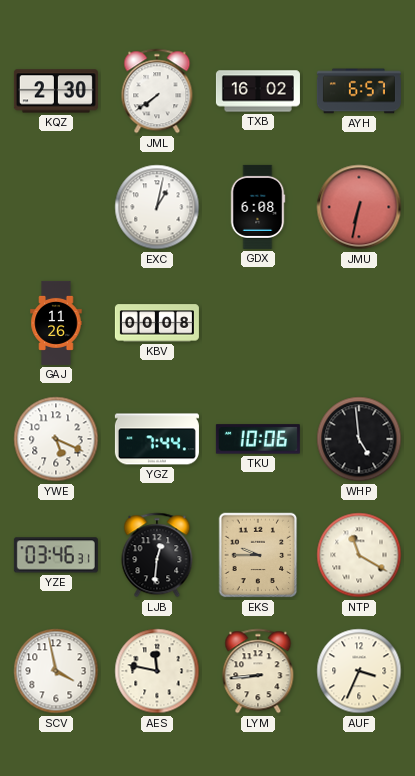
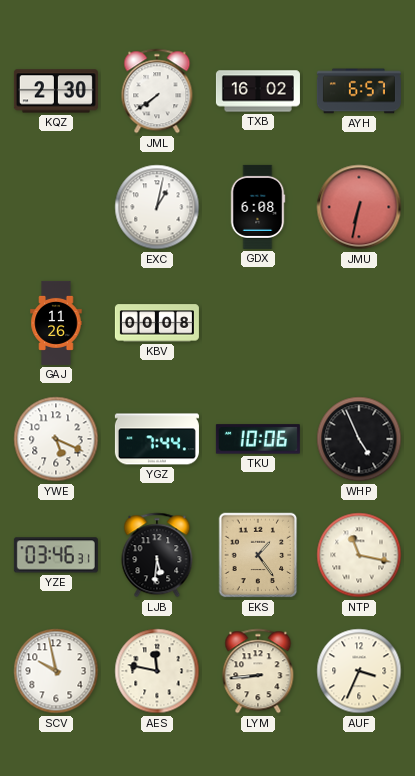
WHP: 4:59 -> 4:56 (359, 439)
LJB: 12:31 -> 5:31 (157, 555)
EKS: 9:45 -> 1:24 (258, 555)
NTP: 11:20 -> 11:17 (359, 555)
SCV: 3:58 -> 9:58 (56, 671)
